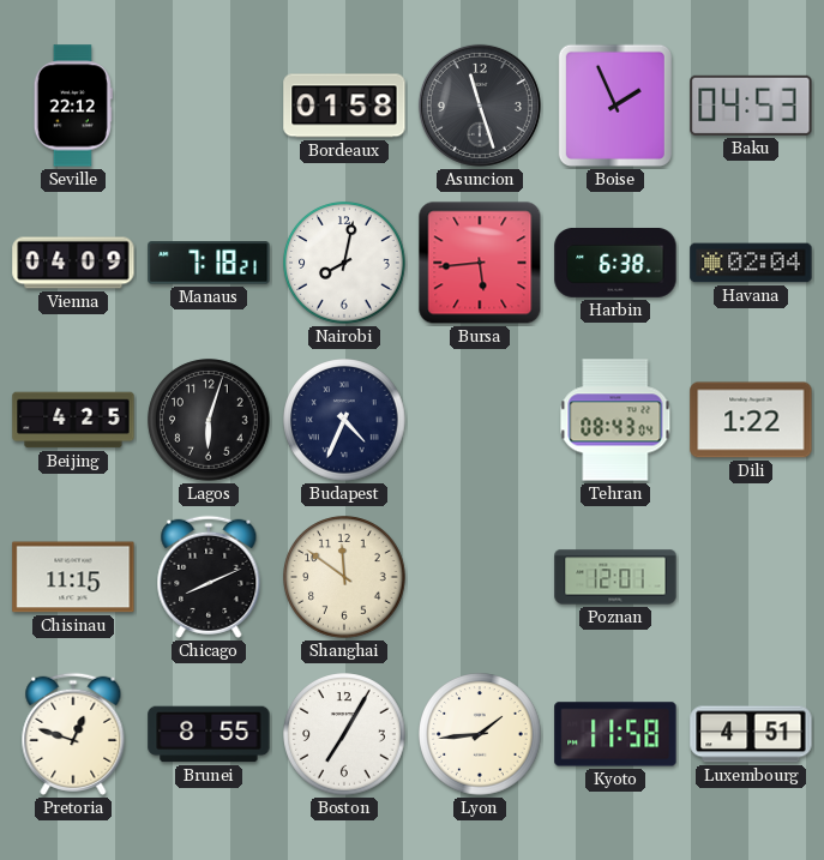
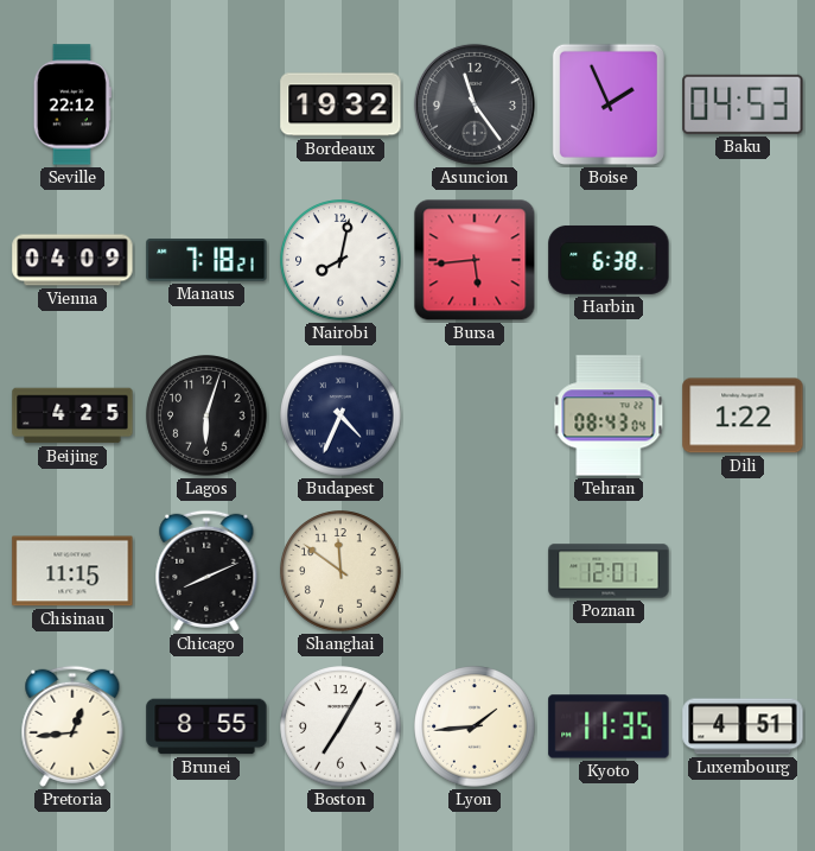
Bordeaux: 01:58 -> 19:32 (340, 104)
Asuncion: 11:27 -> 11:24 (475, 104)
Havana: 02:04 -> none (751, 263)
Pretoria: 12:48 -> 12:44 (72, 726)
Kyoto: 11:58 -> 11:35 (609, 726)
